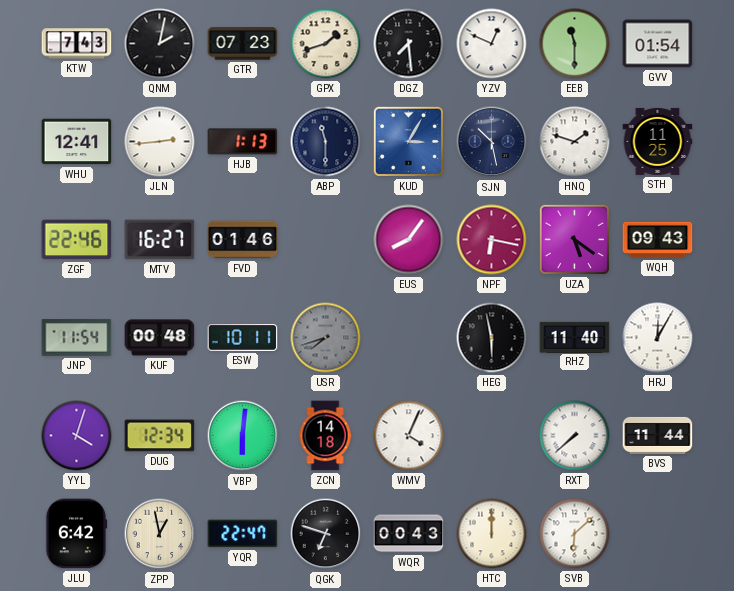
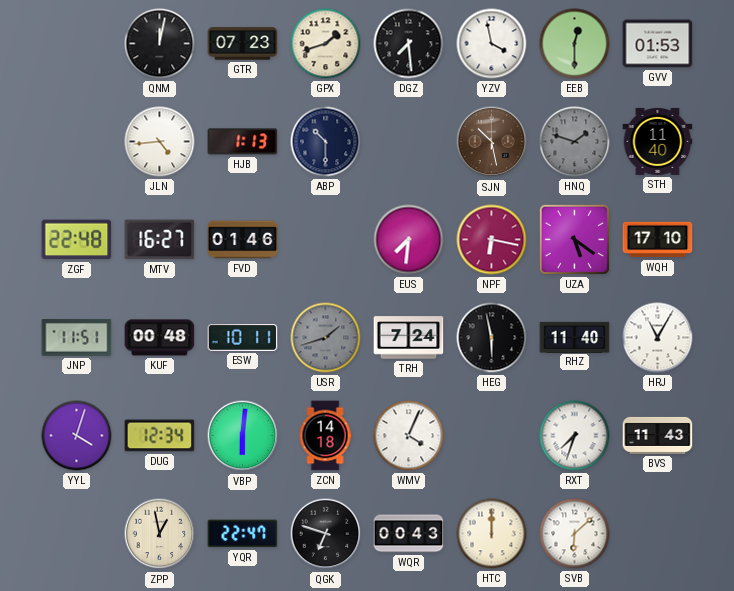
KTW: 7:43 -> none (77, 44)
QNM: 2:02 -> 12:02 (160, 44)
YZV: 12:49 -> 3:58 (492, 44)
EEB: 11:30 -> 12:30 (575, 44)
GVV: 01:54 -> 01:53 (658, 44)
WHU: 12:41 -> none (77, 142)
JLN: 2:44 -> 4:44 (160, 142)
ABP: 11:30 -> 10:30 (326, 142)
KUD: 3:05 -> none (408, 141)
SJN dial: navy -> brown (492, 142)
HNQ dial: white -> grey (575, 142)
STH: 11:25 -> 11:40 (658, 141)
ZGF: 22:46 -> 22:48 (77, 240)
EUS: 8:06 -> 7:31 (409, 240)
WQH: 09:43 -> 17:10 (658, 240)
JNP: 11:54 -> 11:51 (77, 338)
USR: 7:42 -> 1:42 (326, 338)
TRH: none -> 7:24 (409, 338)
HRJ: 12:05 -> 11:05 (658, 338)
RXT: 7:38 -> 7:33 (575, 436)
BVS: 11:44 -> 11:43 (658, 435)
JLU: 6:42 -> none (76, 534)
